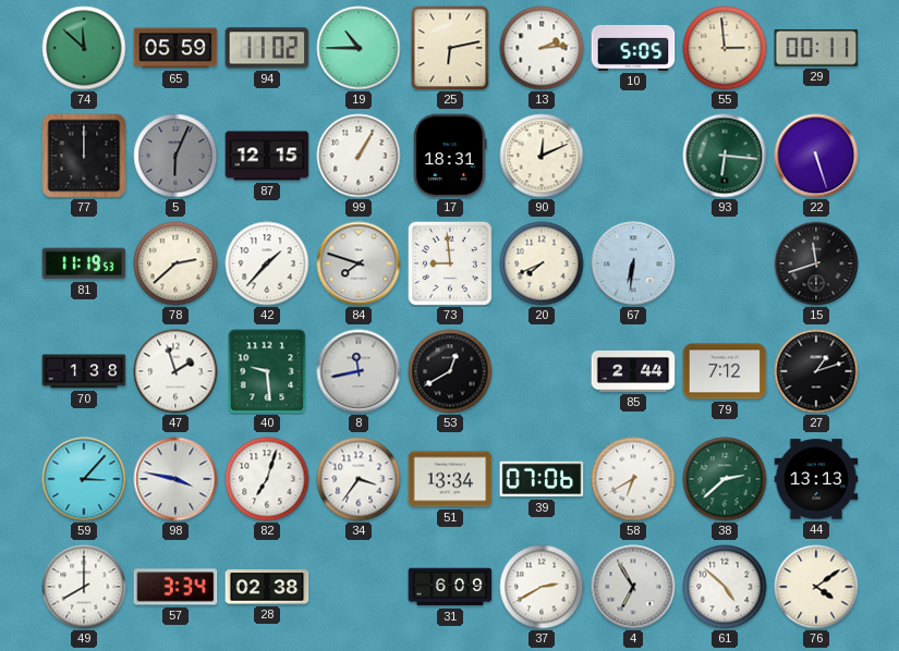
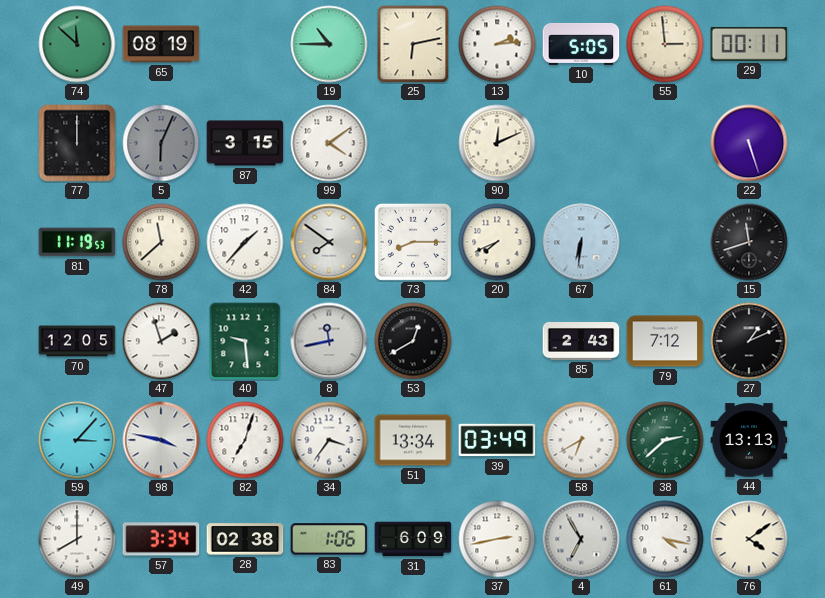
65: 05:59 -> 08:19 (161, 44)
94: 11:02 -> none (267, 48)
87: 12:15 -> 3:15 (245, 143)
99: 1:05 -> 4:09 (329, 143)
17: 18:31 -> none (450, 156)
93: 6:16 -> none (725, 156)
78: 2:38 -> 11:38 (161, 242)
84: 7:48 -> 7:51 (329, 242)
73: 8:59 -> 8:15 (413, 242)
70: 1:38 -> 12:05 (77, 341)
85: 2:44 -> 2:43 (581, 342)
27: 1:12 -> 1:11 (749, 341)
39: 07:06 -> 03:49 (497, 440)
83: none -> 1:06 (329, 539)
37: 2:40 -> 2:43 (497, 539)
61: 4:52 -> 4:17 (665, 539)
